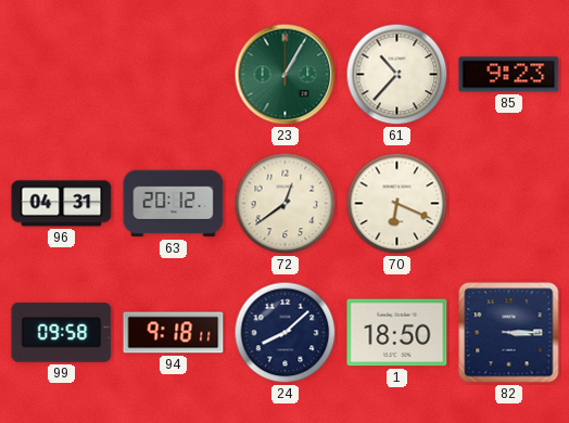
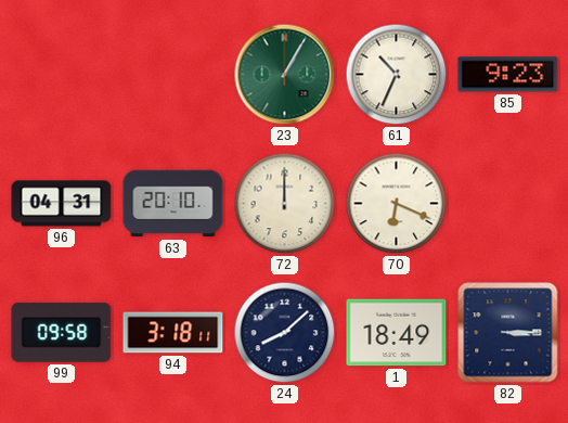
61: 10:37 -> 10:34 (397, 75)
63: 20:12 -> 20:10 (173, 204)
72: 12:39 -> 12:00 (285, 204)
94: 9:18 -> 3:18 (173, 333)
1: 18:50 -> 18:49 (397, 333)
